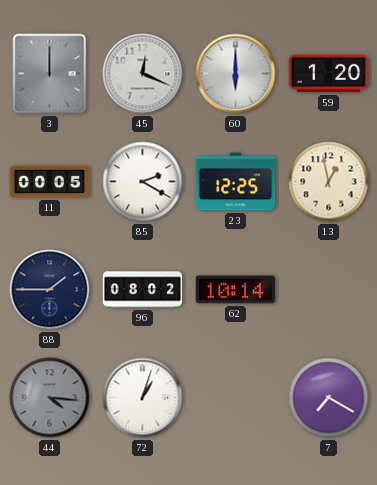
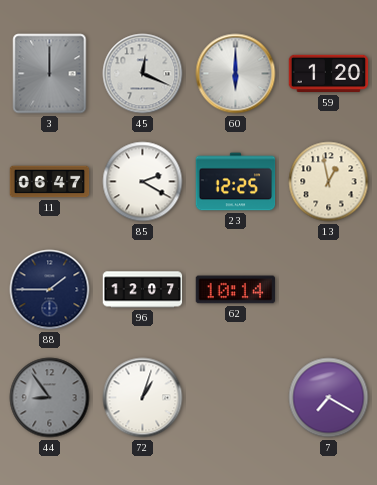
11: 00:05 -> 06:47 (50, 182)
96: 08:02 -> 12:07 (143, 290)
44: 4:16 -> 8:54 (50, 398)
